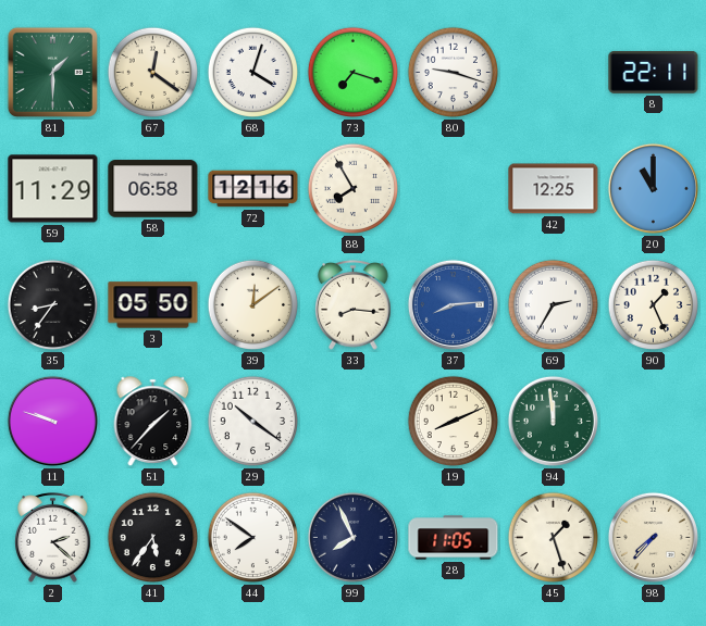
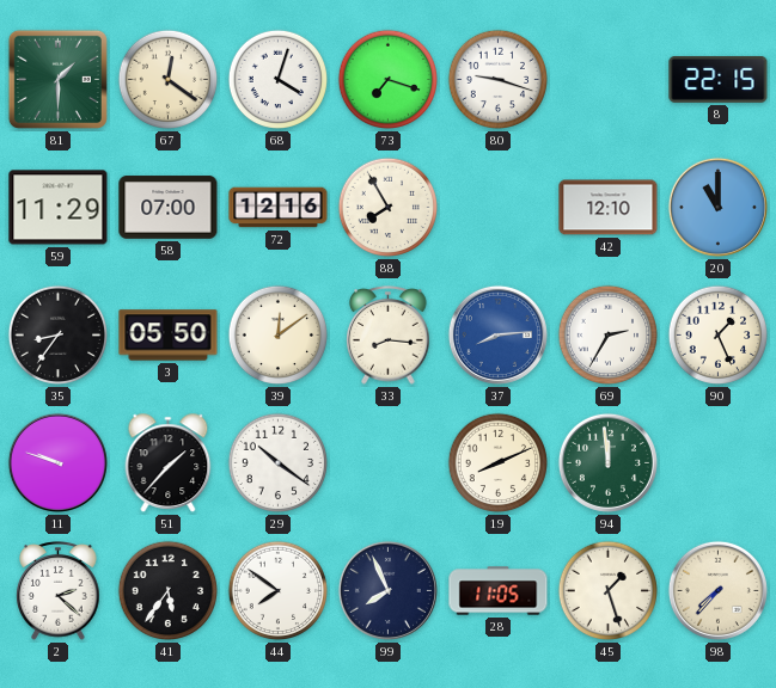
8: 22:11 -> 22:15 (719, 79)
58: 06:58 -> 07:00 (169, 208)
42: 12:25 -> 12:10 (609, 208)
